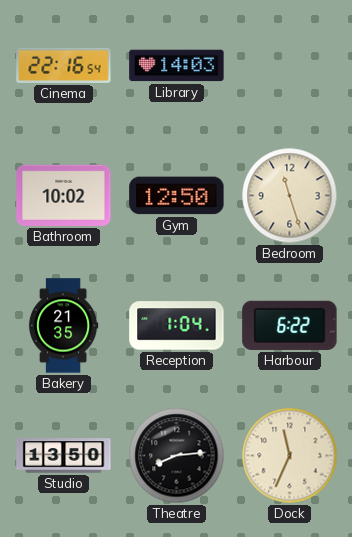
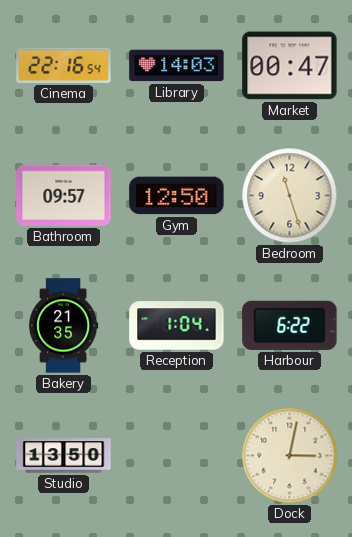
Market: none -> 00:47 (290, 66)
Bathroom: 10:02 -> 09:57 (64, 195)
Theatre: 8:14 -> none (177, 456)
Dock: 11:34 -> 3:02 (290, 456)
